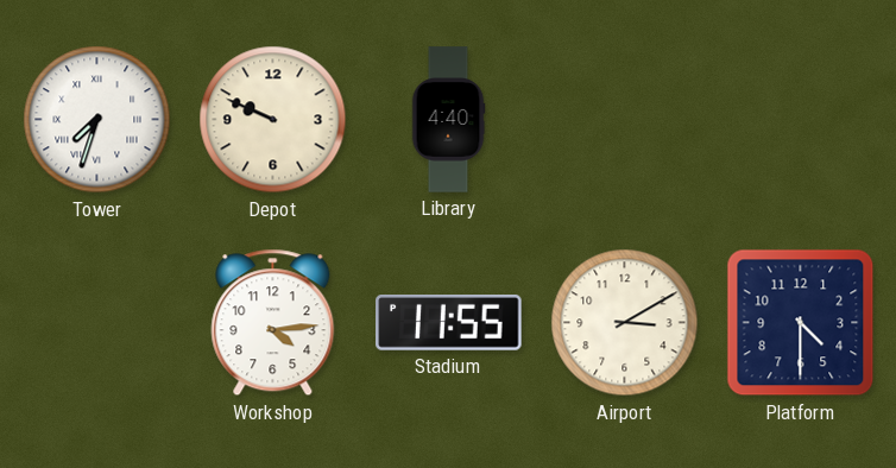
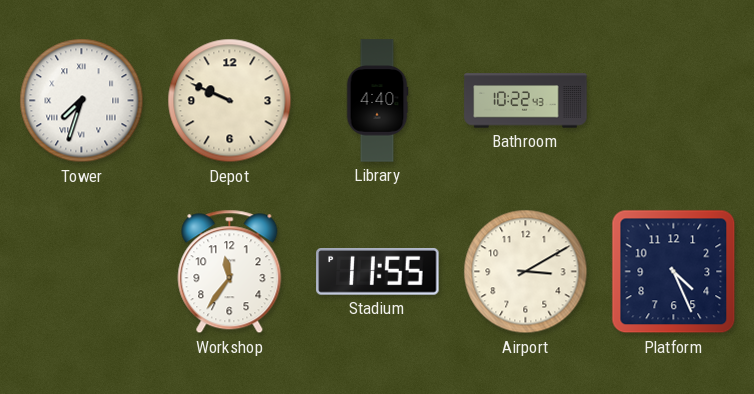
Bathroom: none -> 10:22 (526, 101)
Workshop: 4:14 -> 11:36 (230, 272)
Platform: 4:30 -> 4:26 (674, 272)
